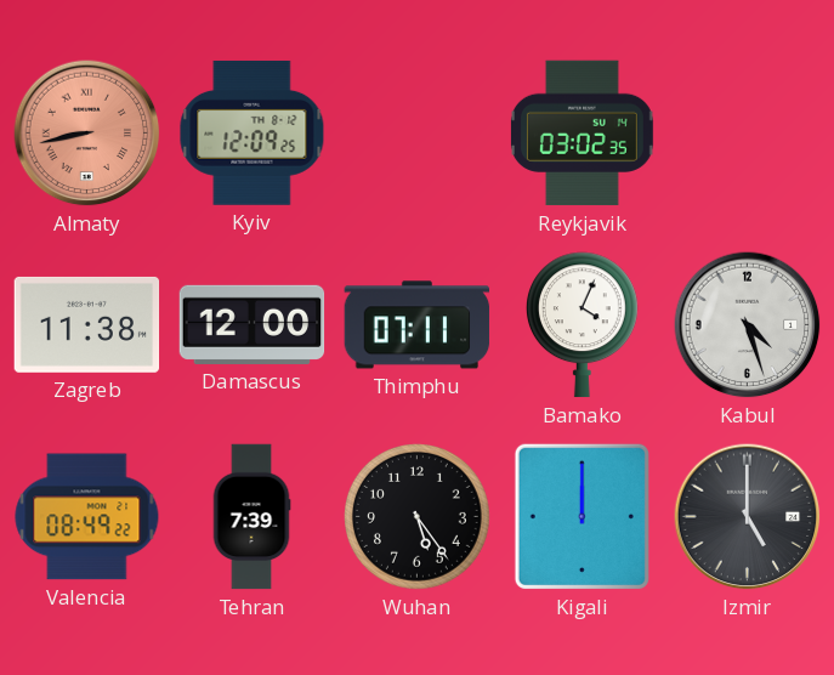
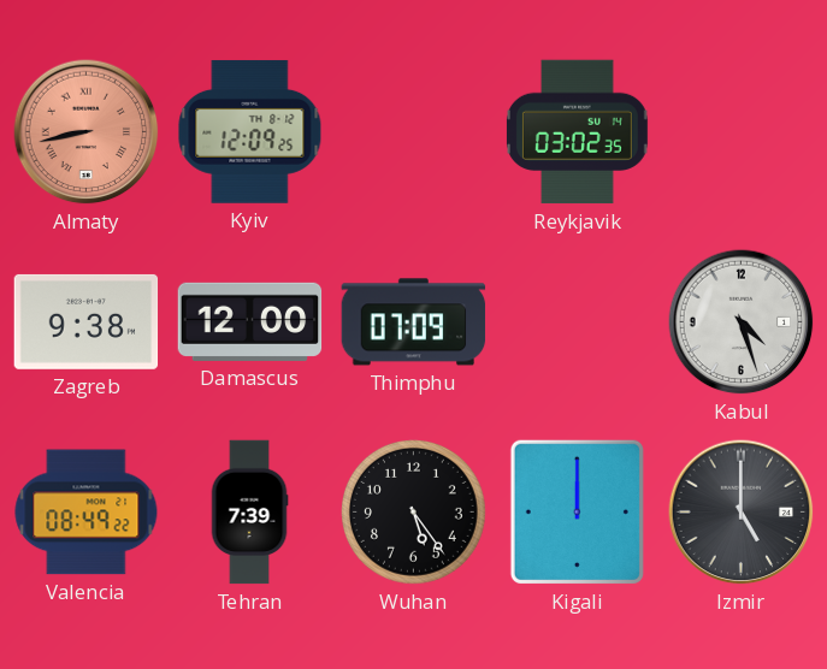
Zagreb: 11:38 -> 9:38 (87, 321)
Thimphu: 07:11 -> 07:09 (414, 322)
Bamako: 4:04 -> none (581, 325)
